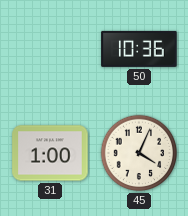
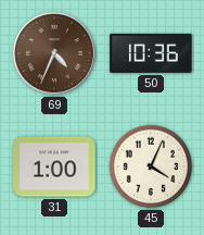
69: none -> 4:34 (54, 53)
